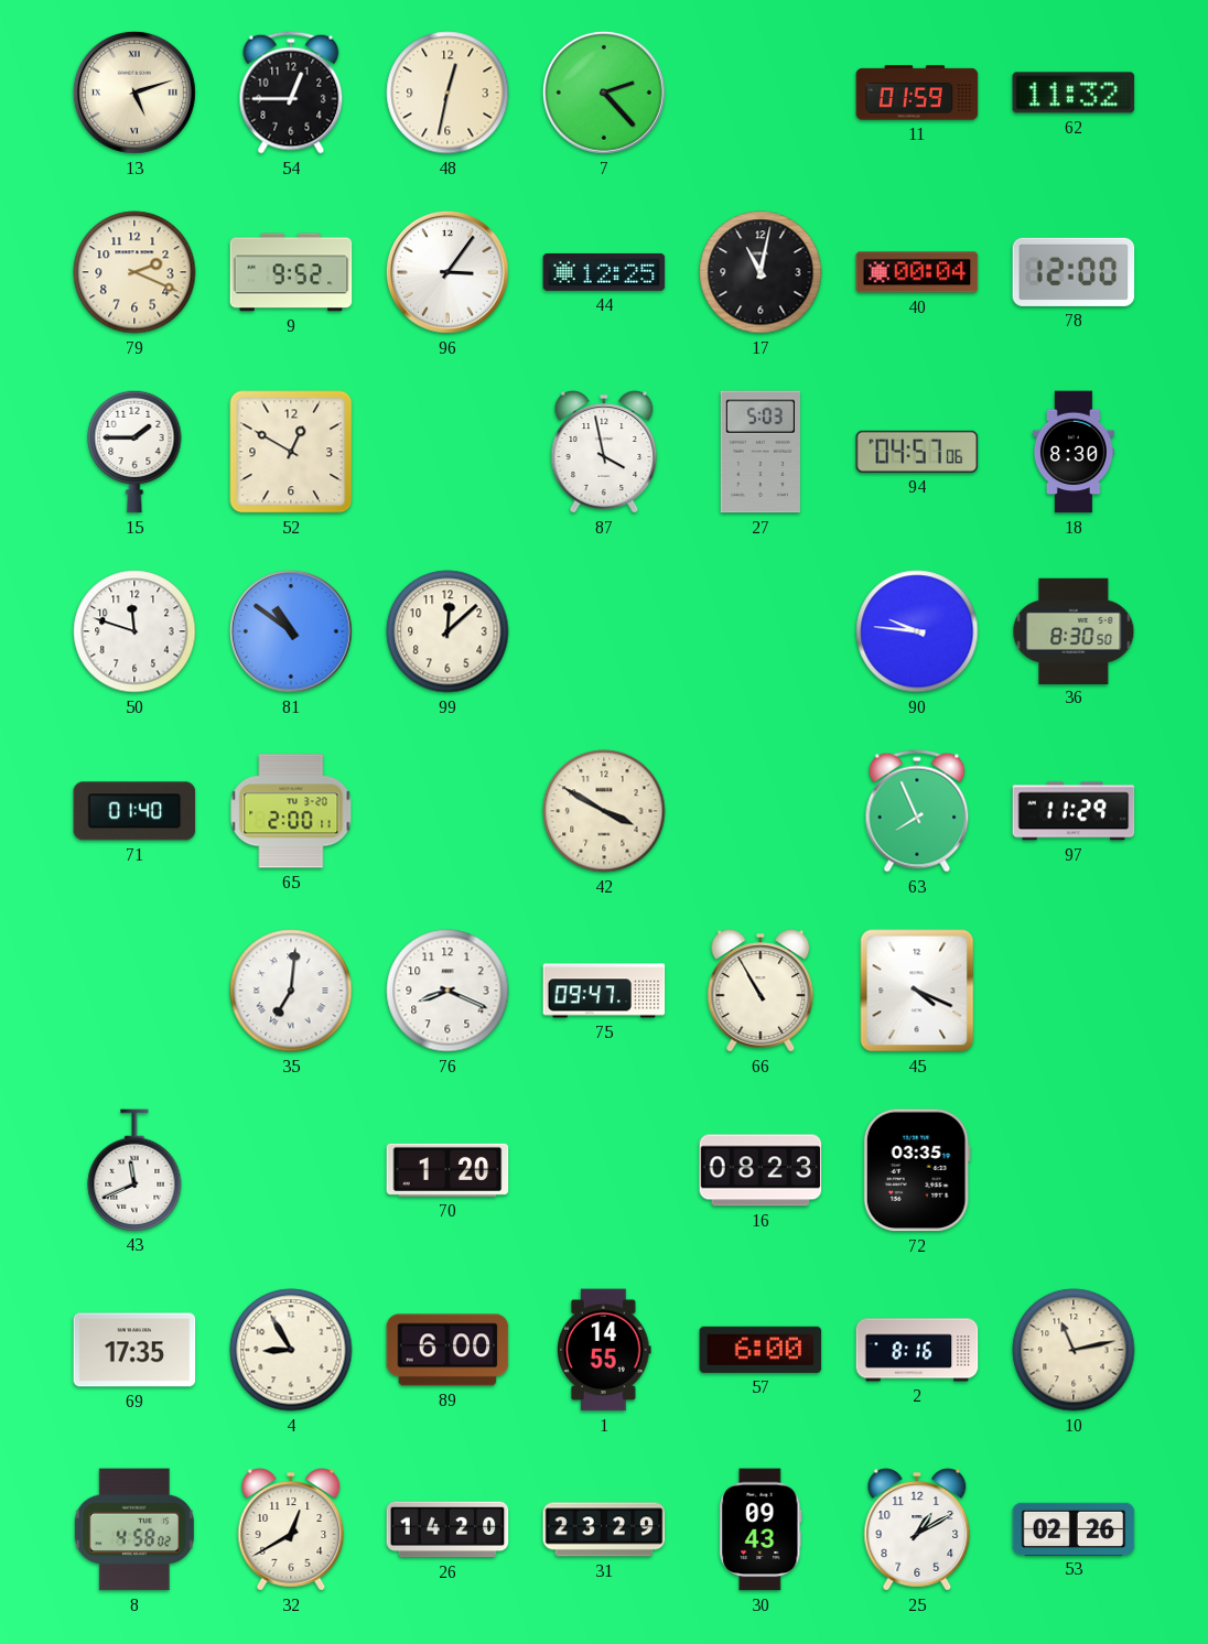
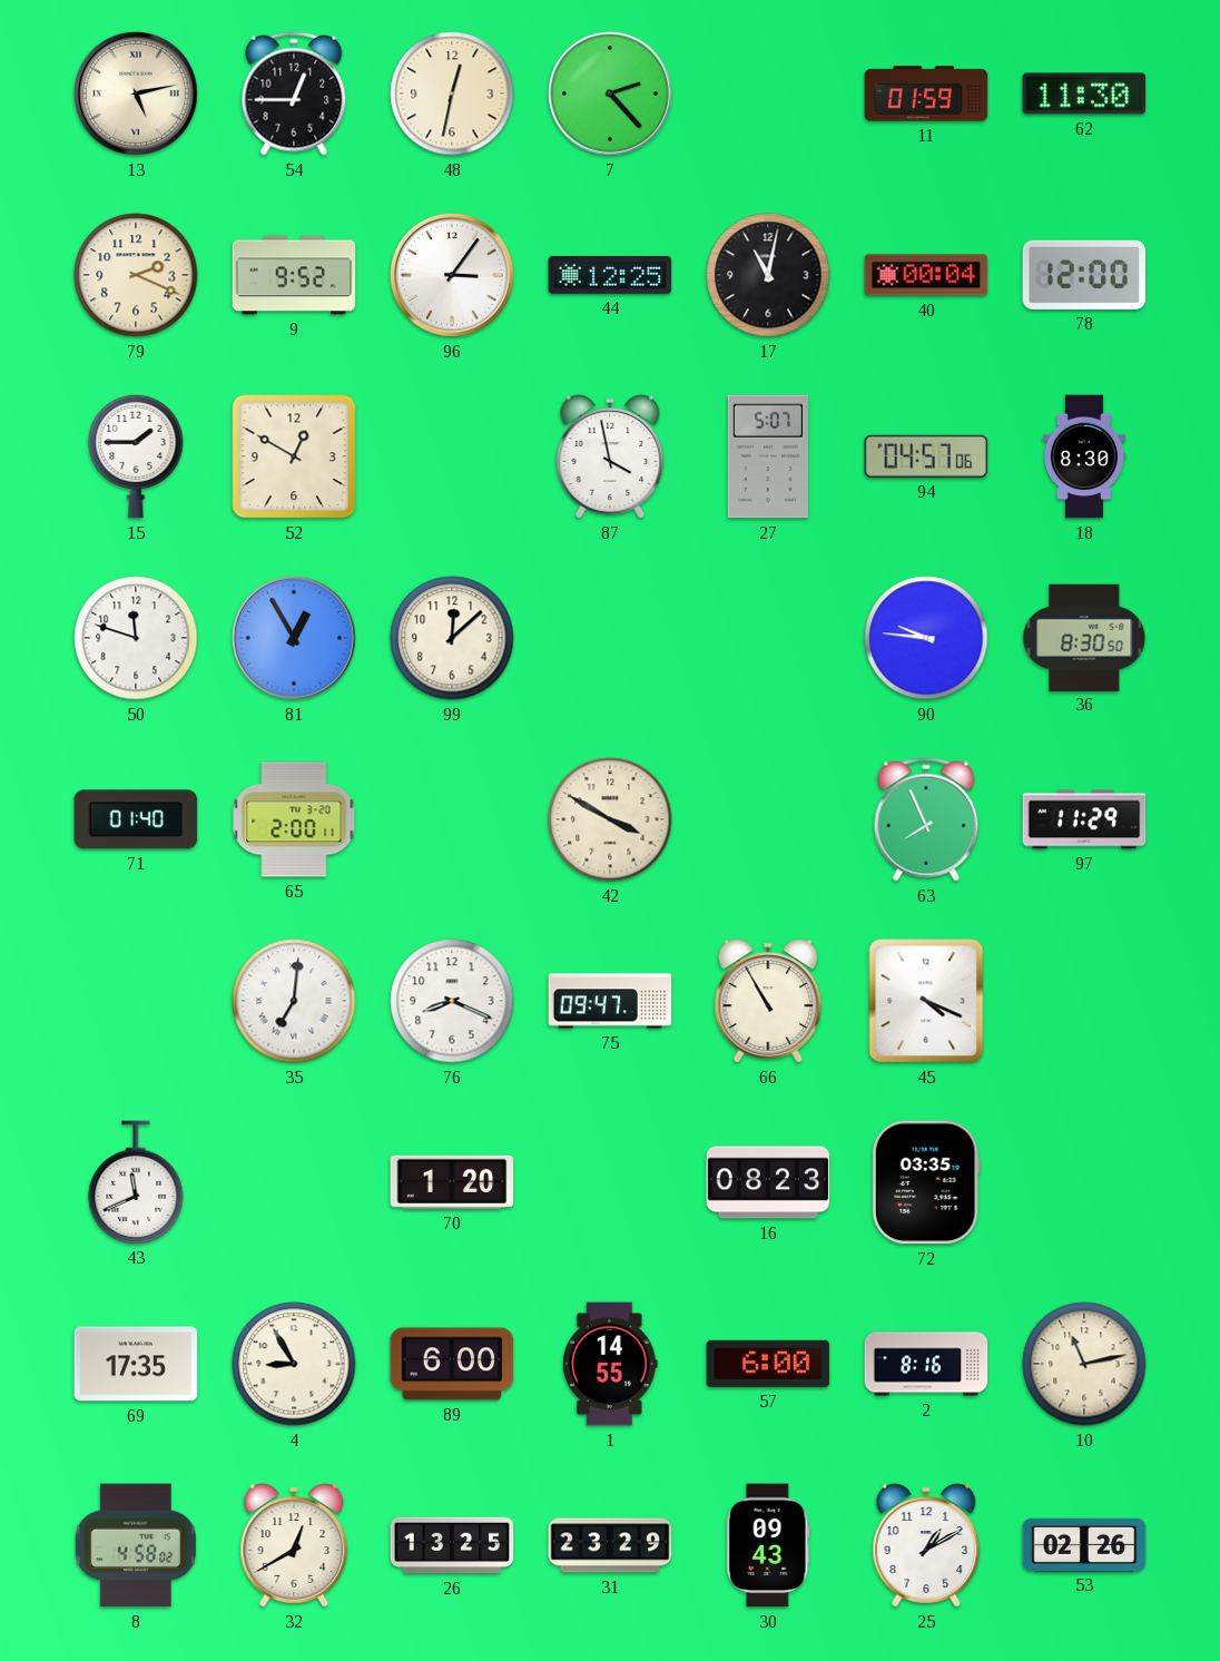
13: 5:12 -> 5:13 (136, 94)
62: 11:32 -> 11:30 (1084, 94)
27: 5:03 -> 5:07 (768, 456)
81: 10:51 -> 12:55 (294, 638)
26: 14:20 -> 13:25 (452, 1545)
